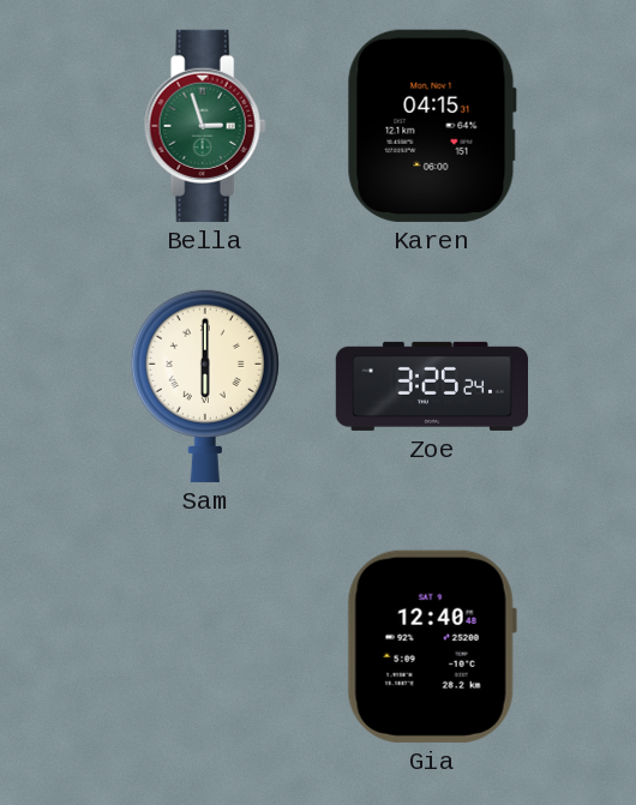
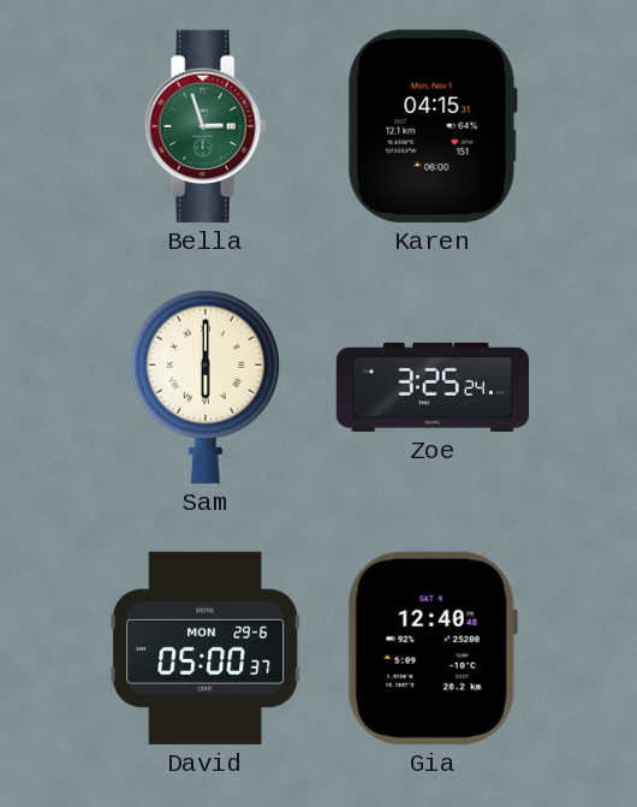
David: none -> 05:00 (206, 648)
